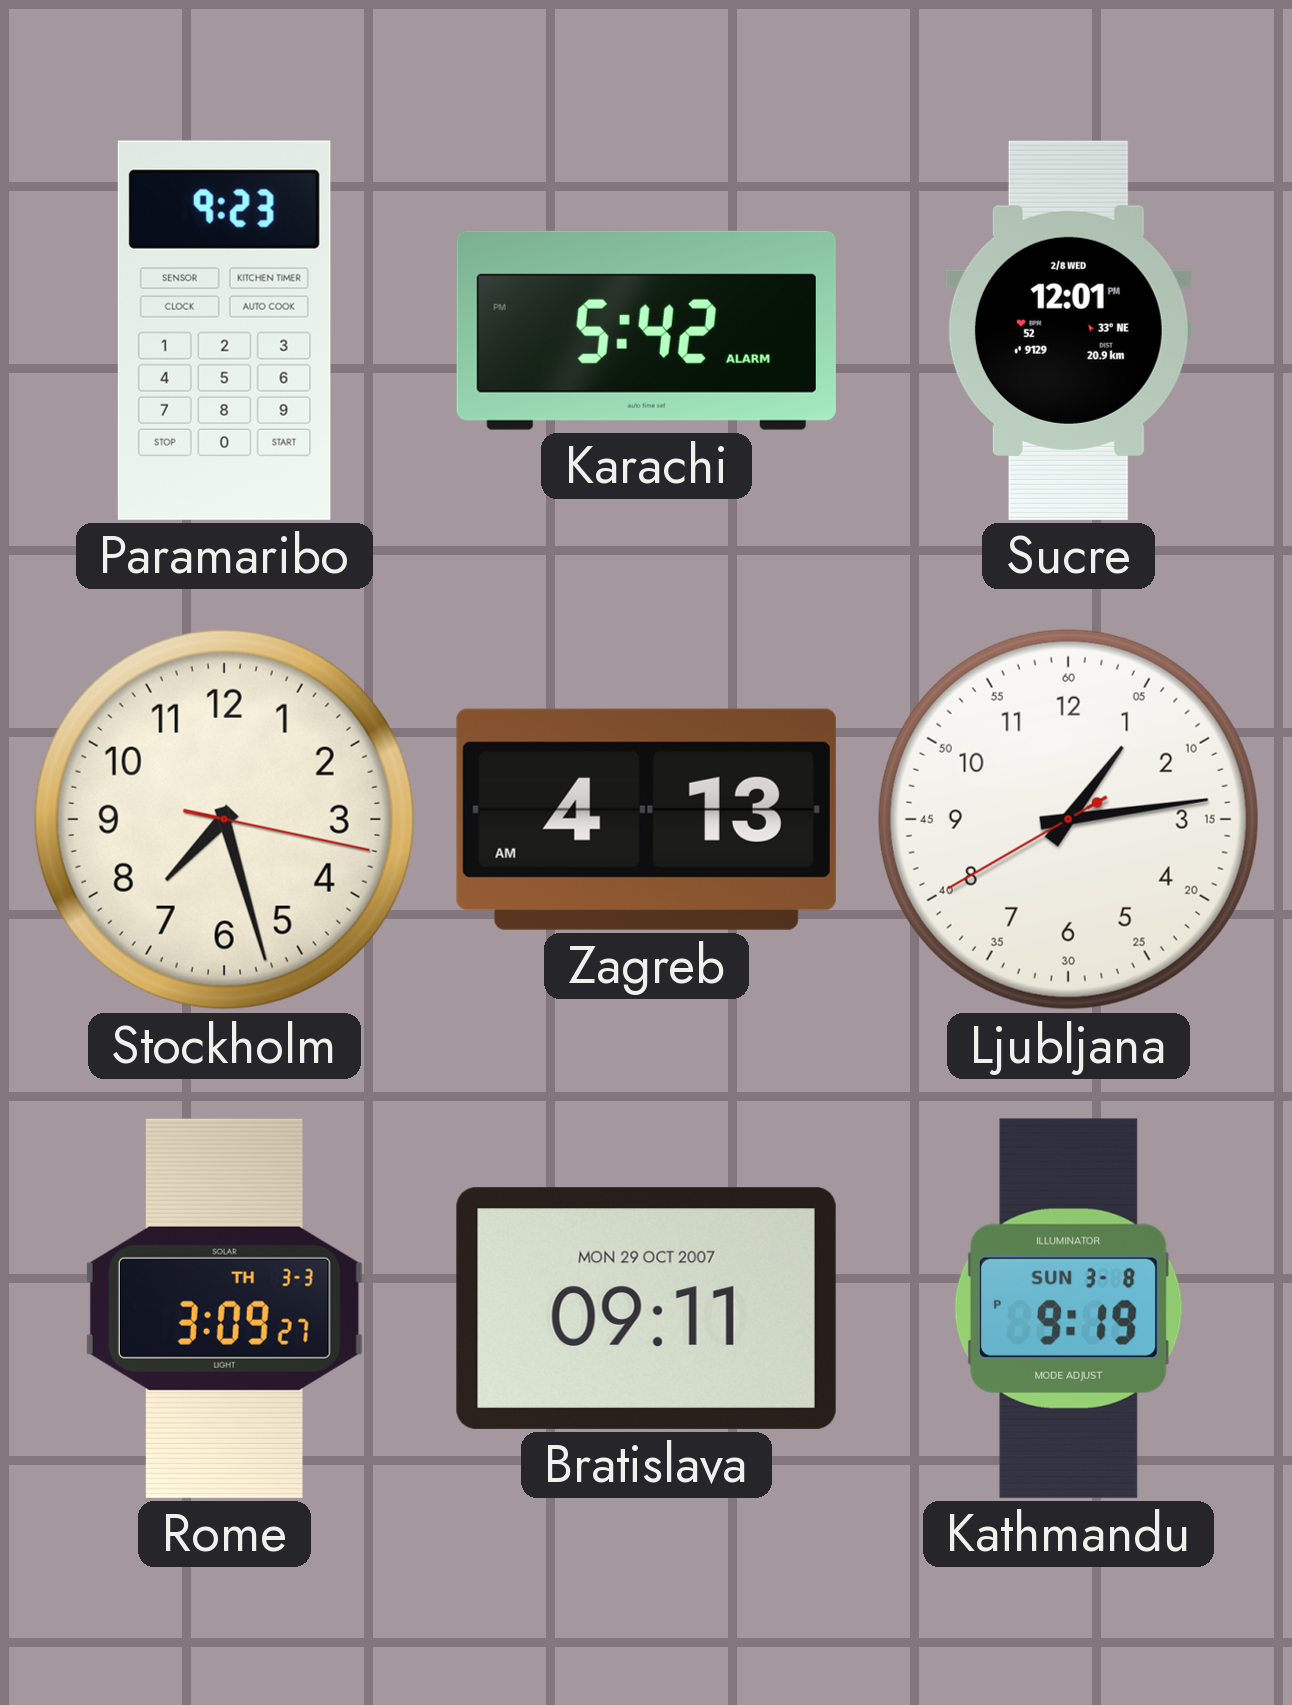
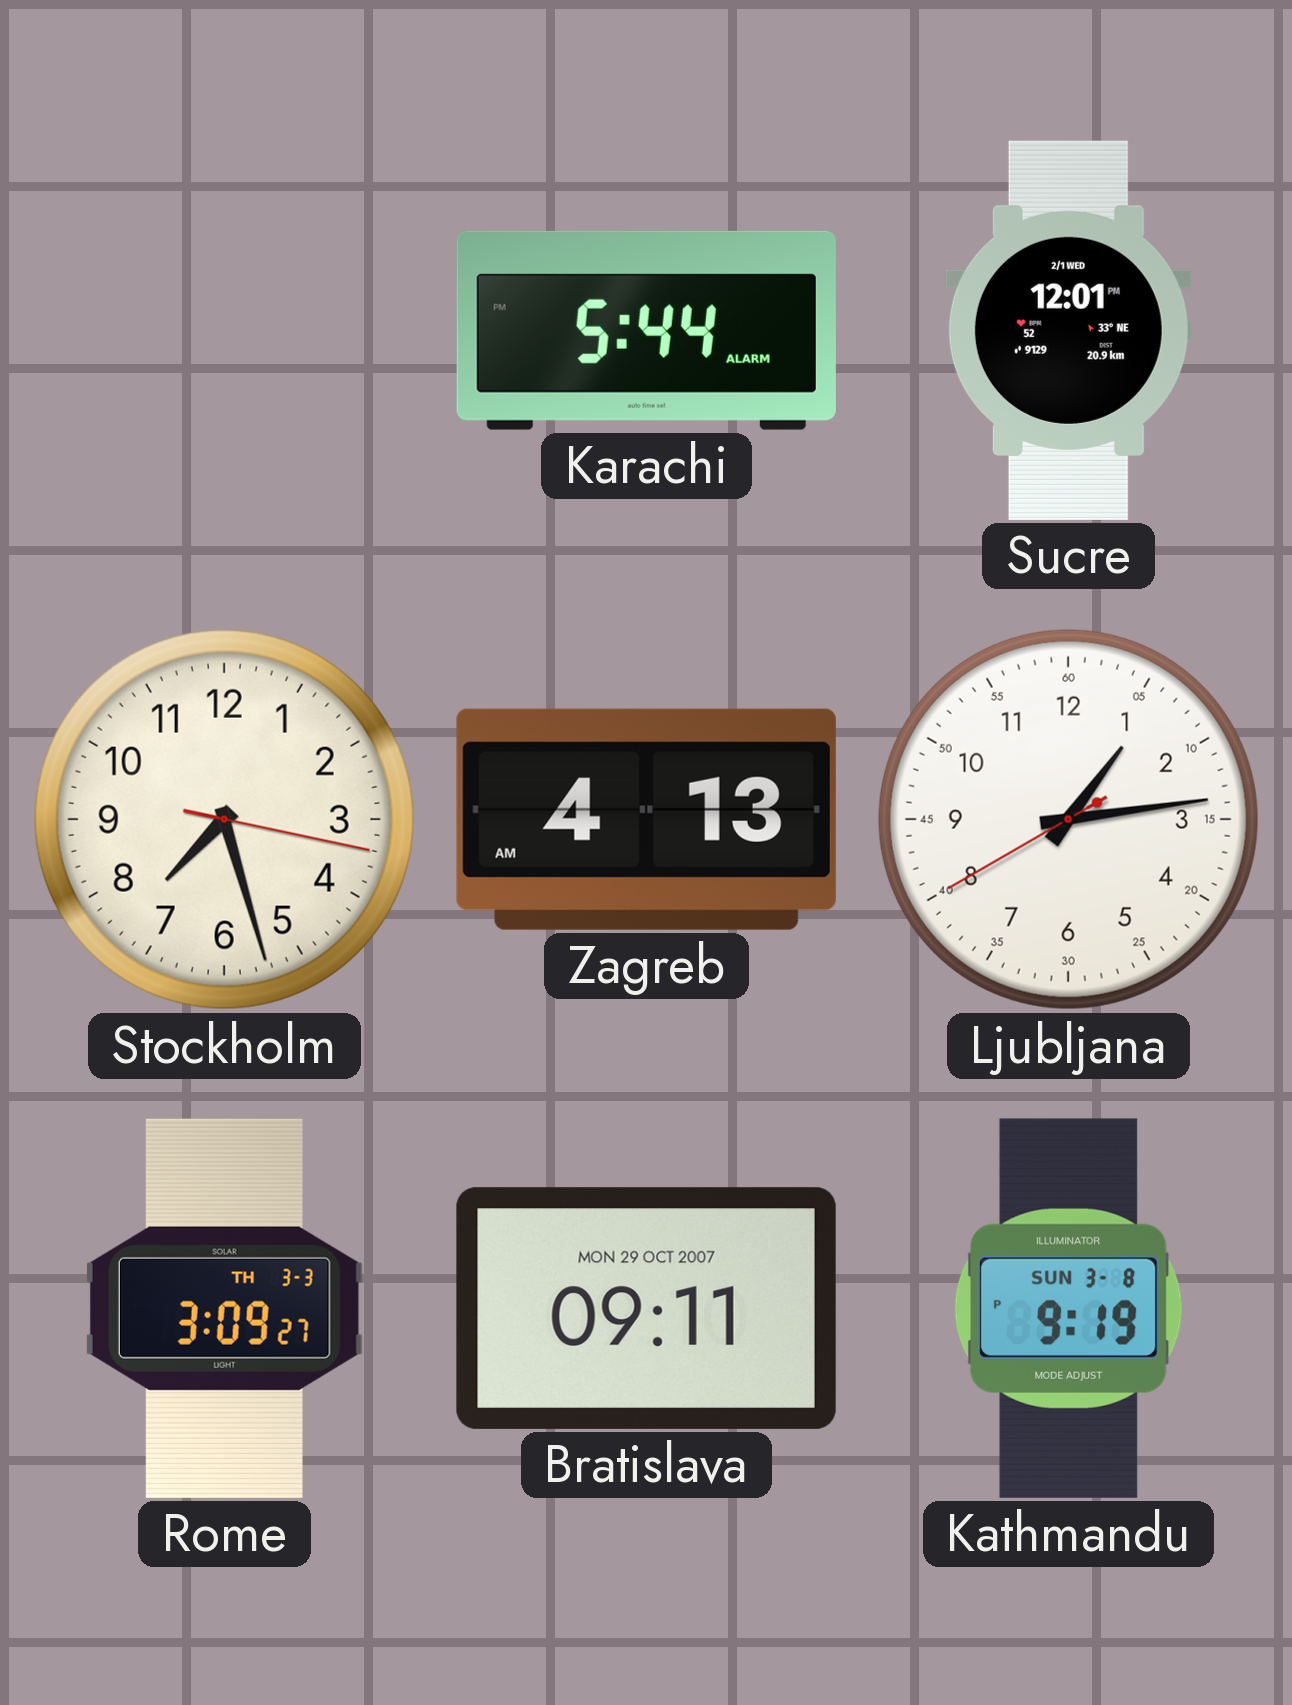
Paramaribo: 9:23 -> none (224, 330)
Karachi: 5:42 -> 5:44 (646, 330)
Sucre date: 2/8 WED -> 2/1 WED (1068, 330)
